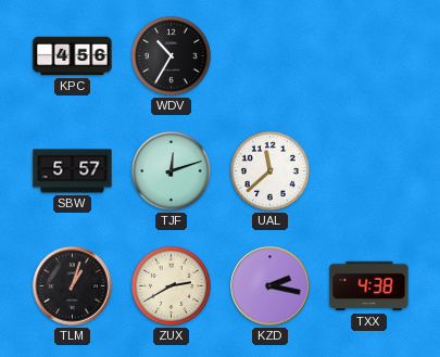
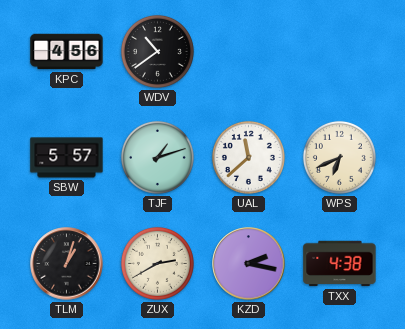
WDV: 10:35 -> 10:39 (157, 51)
TJF: 12:12 -> 1:12 (157, 157)
WPS: none -> 6:41 (339, 157)
